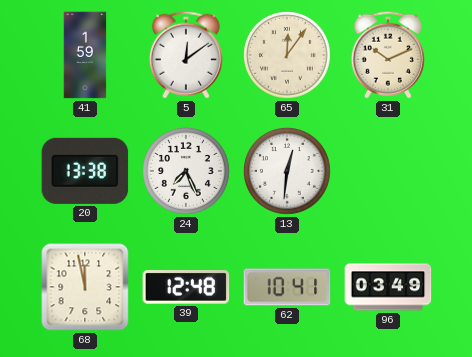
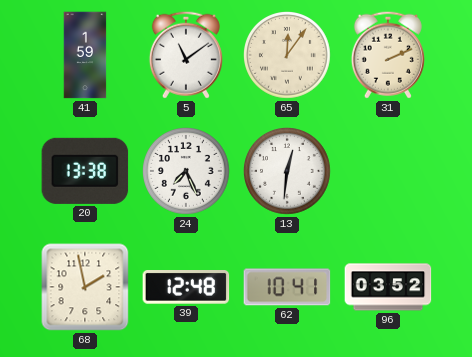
5: 12:09 -> 11:09 (186, 55)
31: 10:11 -> 2:11 (388, 55)
68: 11:58 -> 1:58 (85, 287)
96: 03:49 -> 03:52 (388, 287)
